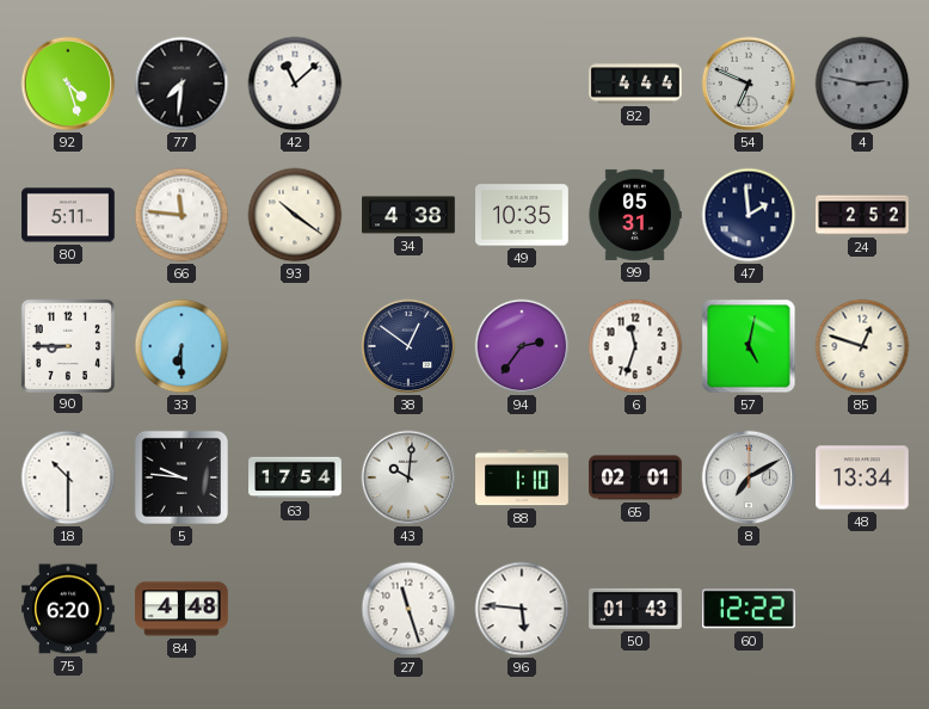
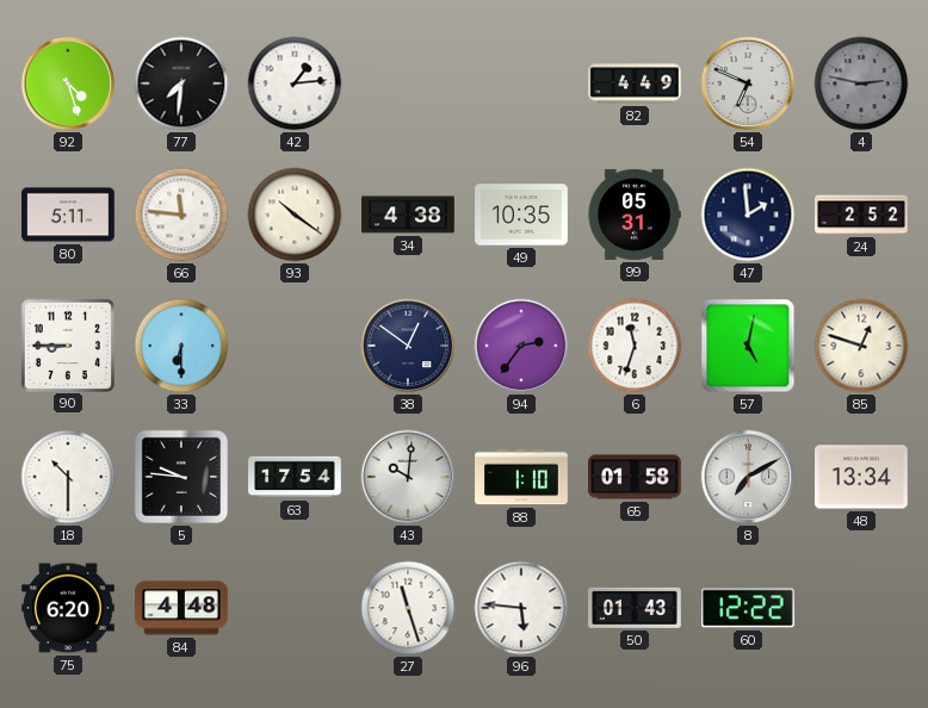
42: 11:08 -> 1:14 (295, 83)
82: 4:44 -> 4:49 (635, 83)
65: 02:01 -> 01:58 (636, 477)
